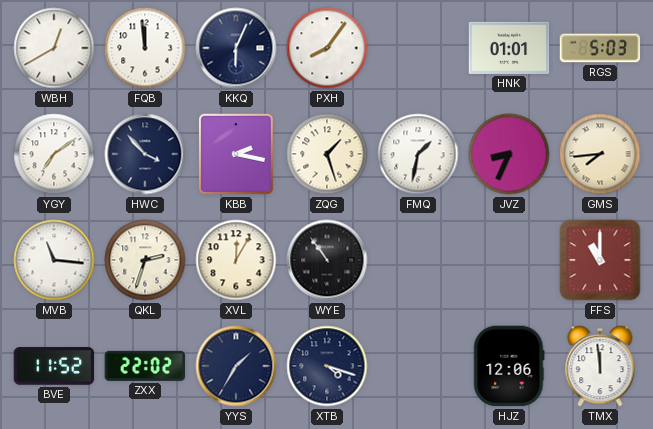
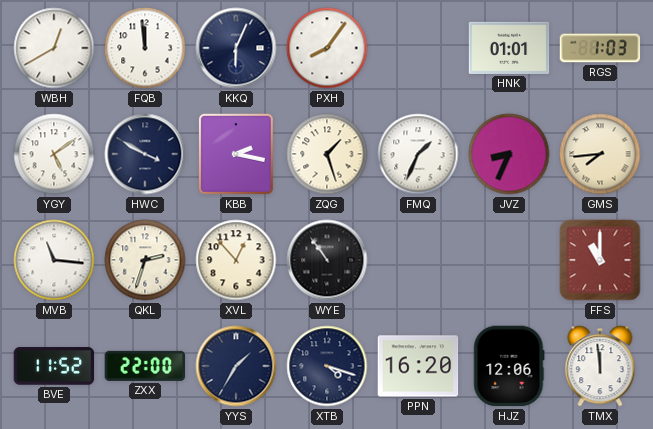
RGS: 5:03 -> 1:03 (600, 48)
YGY: 7:09 -> 5:09 (54, 154)
HWC: 3:53 -> 3:50 (145, 154)
FMQ: 1:32 -> 1:34 (418, 154)
XVL: 12:05 -> 12:53 (236, 260)
ZXX: 22:02 -> 22:00 (145, 366)
PPN: none -> 16:20 (418, 366)
